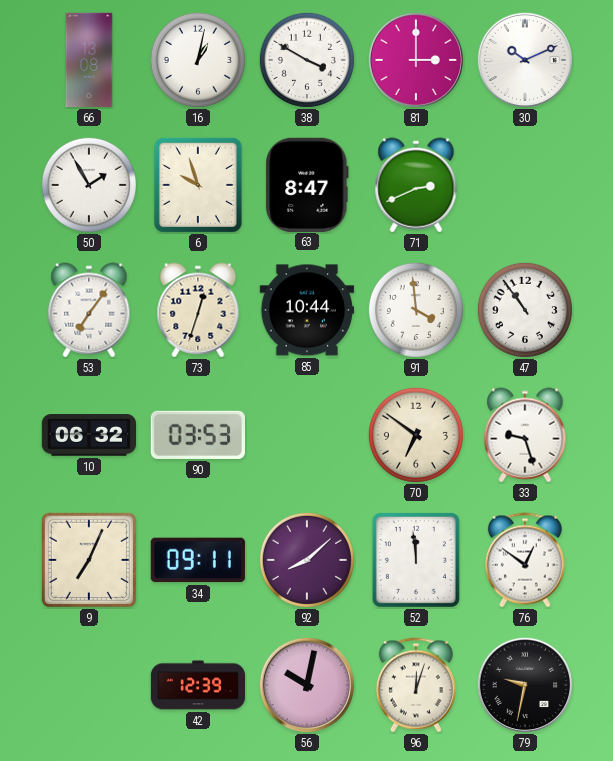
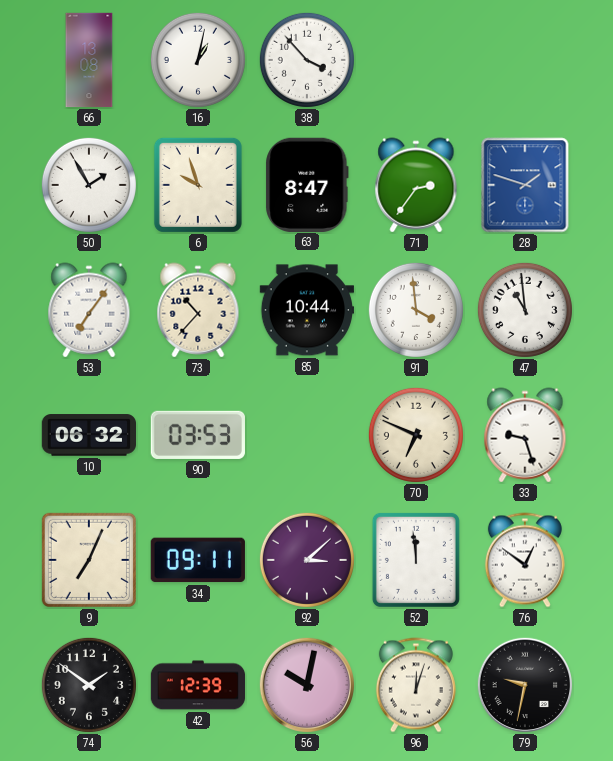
38: 3:50 -> 3:53 (307, 60)
81: 3:00 -> none (415, 59)
30: 10:11 -> none (524, 59)
71: 2:41 -> 2:36 (416, 185)
28: none -> 1:48 (525, 185)
73: 12:33 -> 10:37 (198, 310)
47: 10:54 -> 10:59 (525, 310)
70: 6:51 -> 6:49 (416, 435)
92: 8:08 -> 3:08 (307, 560)
74: none -> 1:51 (89, 685)
